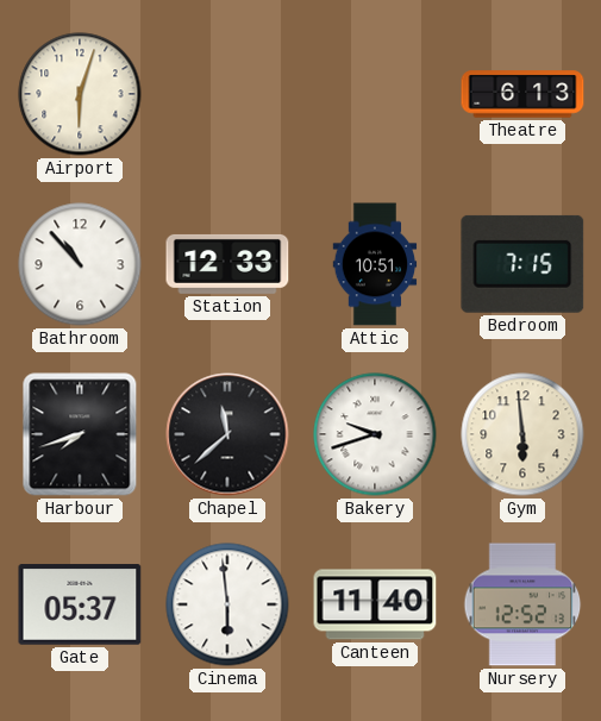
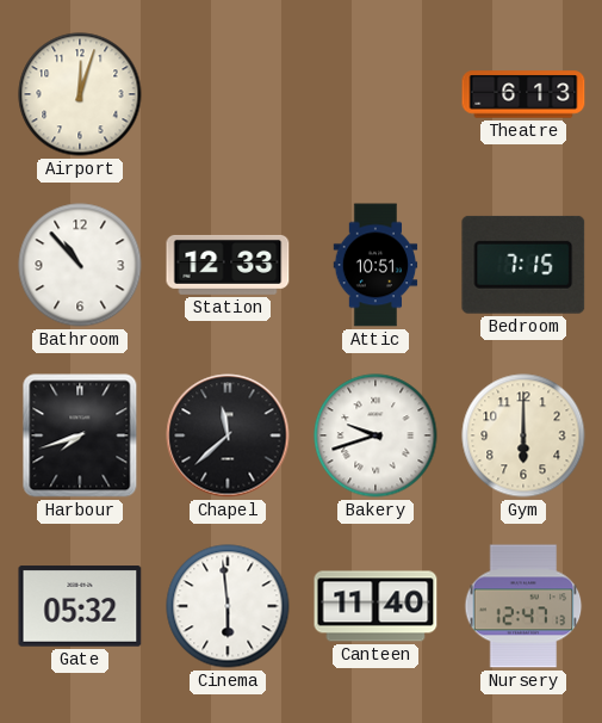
Airport: 6:03 -> 12:03 (80, 94)
Gym: 5:59 -> 6:00 (523, 435)
Gate: 05:37 -> 05:32 (80, 606)
Nursery: 12:52 -> 12:47 (523, 606)
